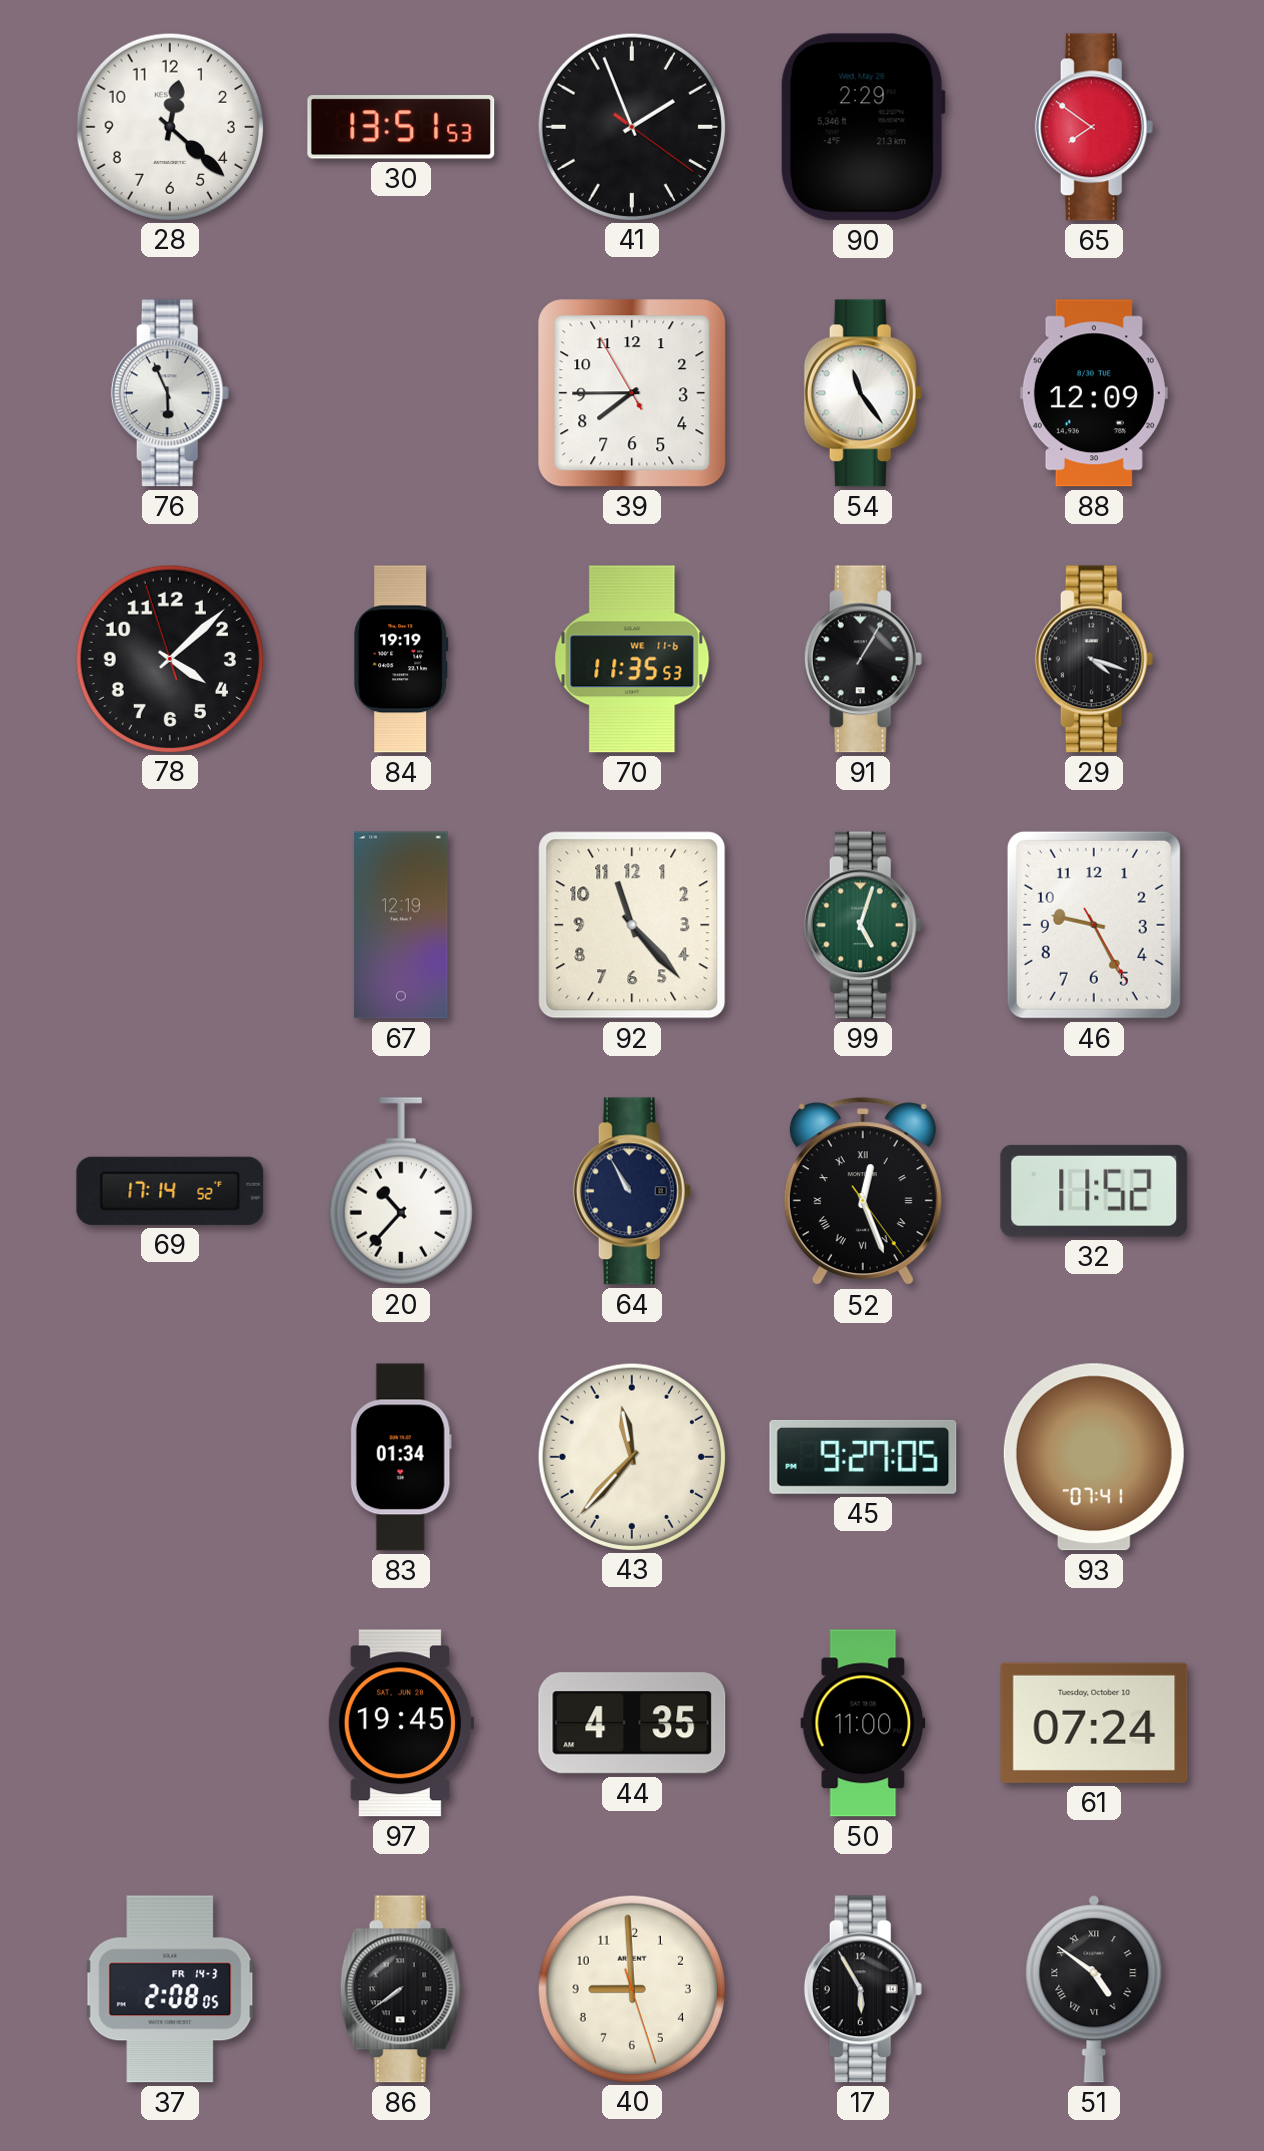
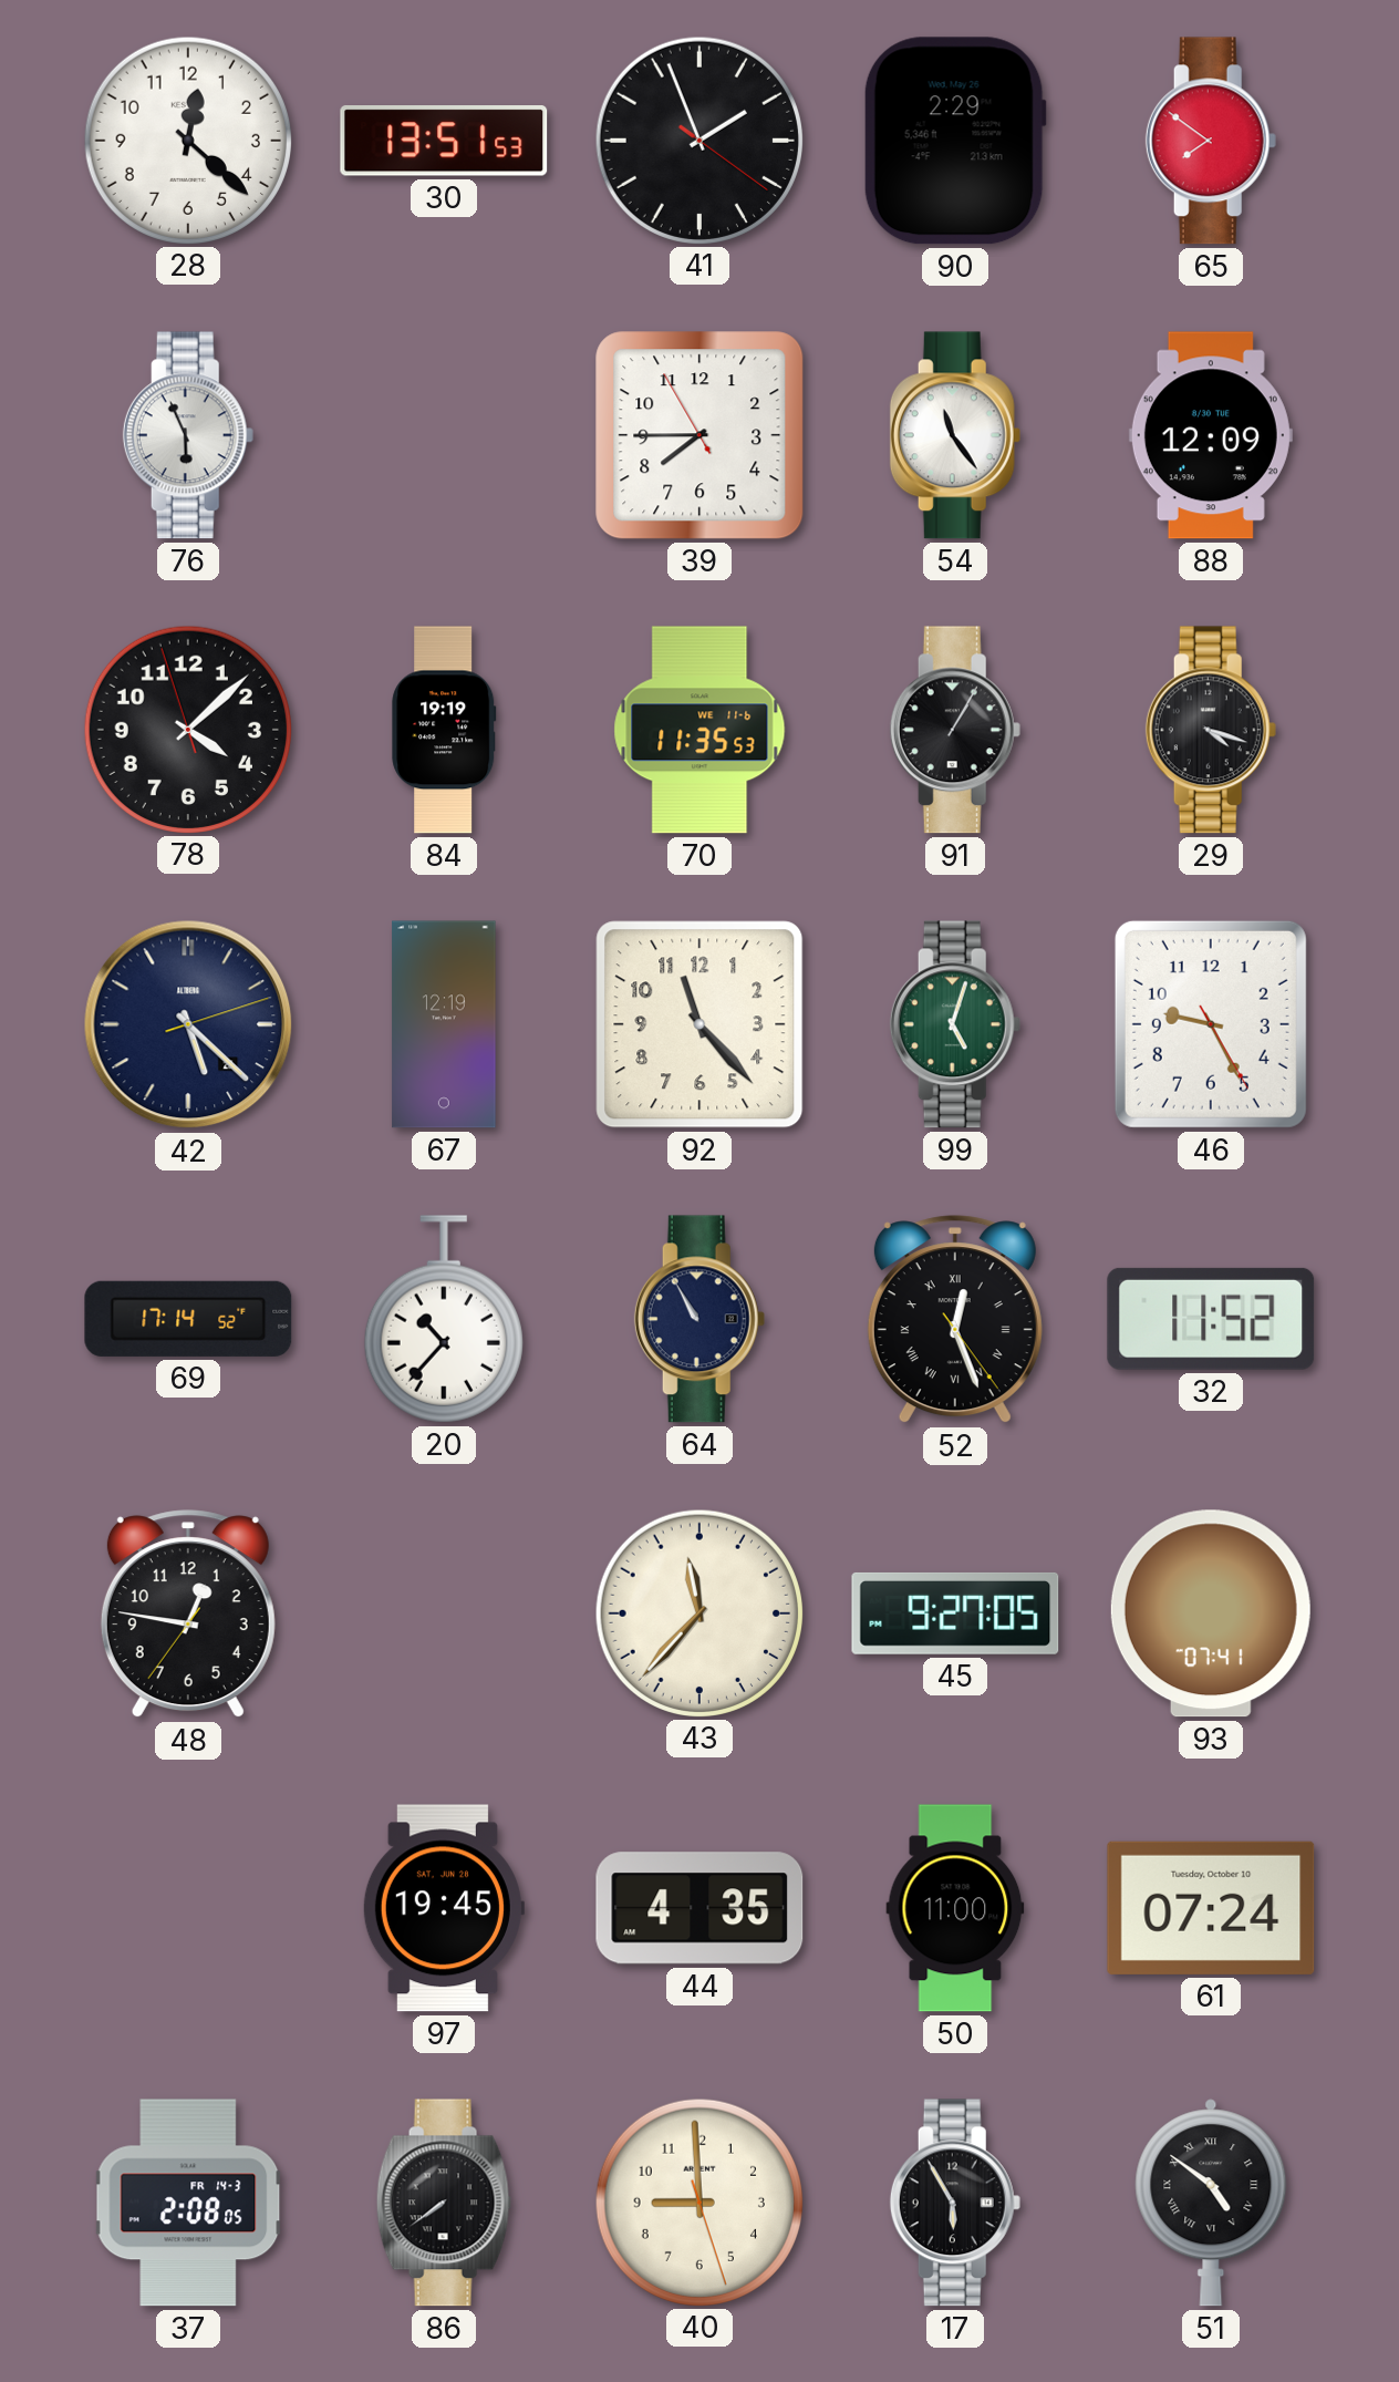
42: none -> 5:22 (188, 1024)
48: none -> 12:46 (188, 1615)
83: 01:34 -> none (401, 1457)
